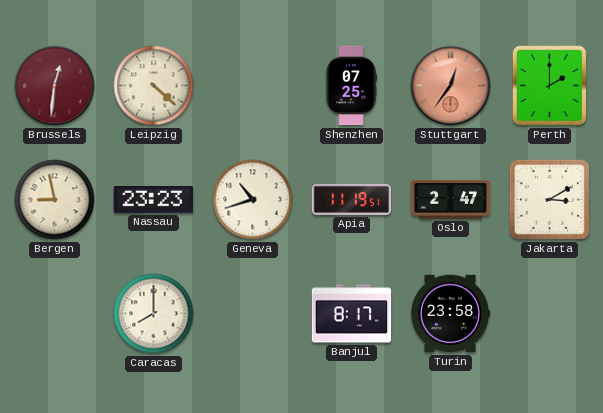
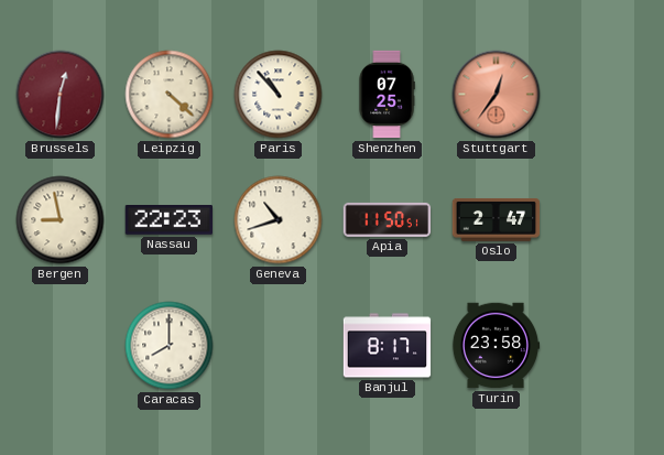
Paris: none -> 10:53 (279, 95)
Perth: 2:00 -> none (550, 86)
Nassau: 23:23 -> 22:23 (168, 220)
Apia: 11:19 -> 11:50 (388, 219)
Jakarta: 3:10 -> none (549, 199)
